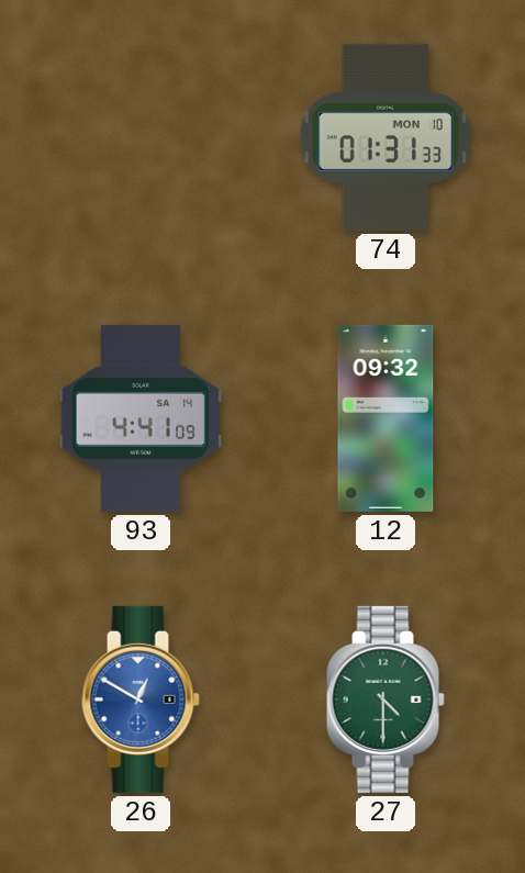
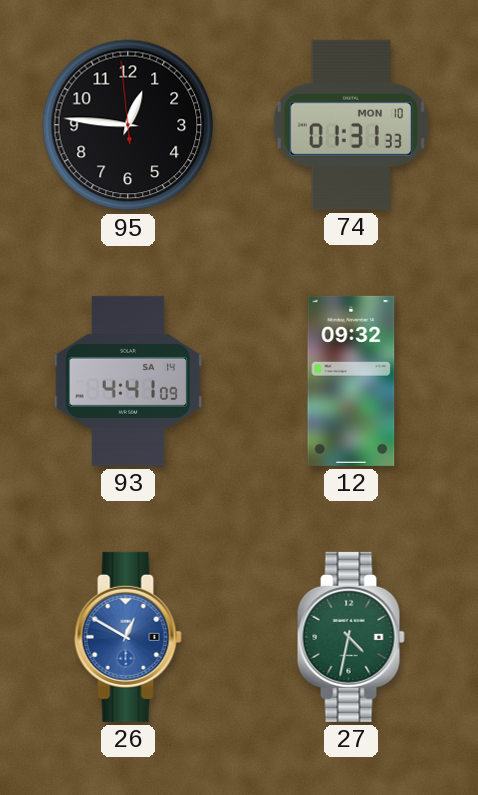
95: none -> 12:45 (128, 125)
27: 4:30 -> 4:32 (351, 637)
